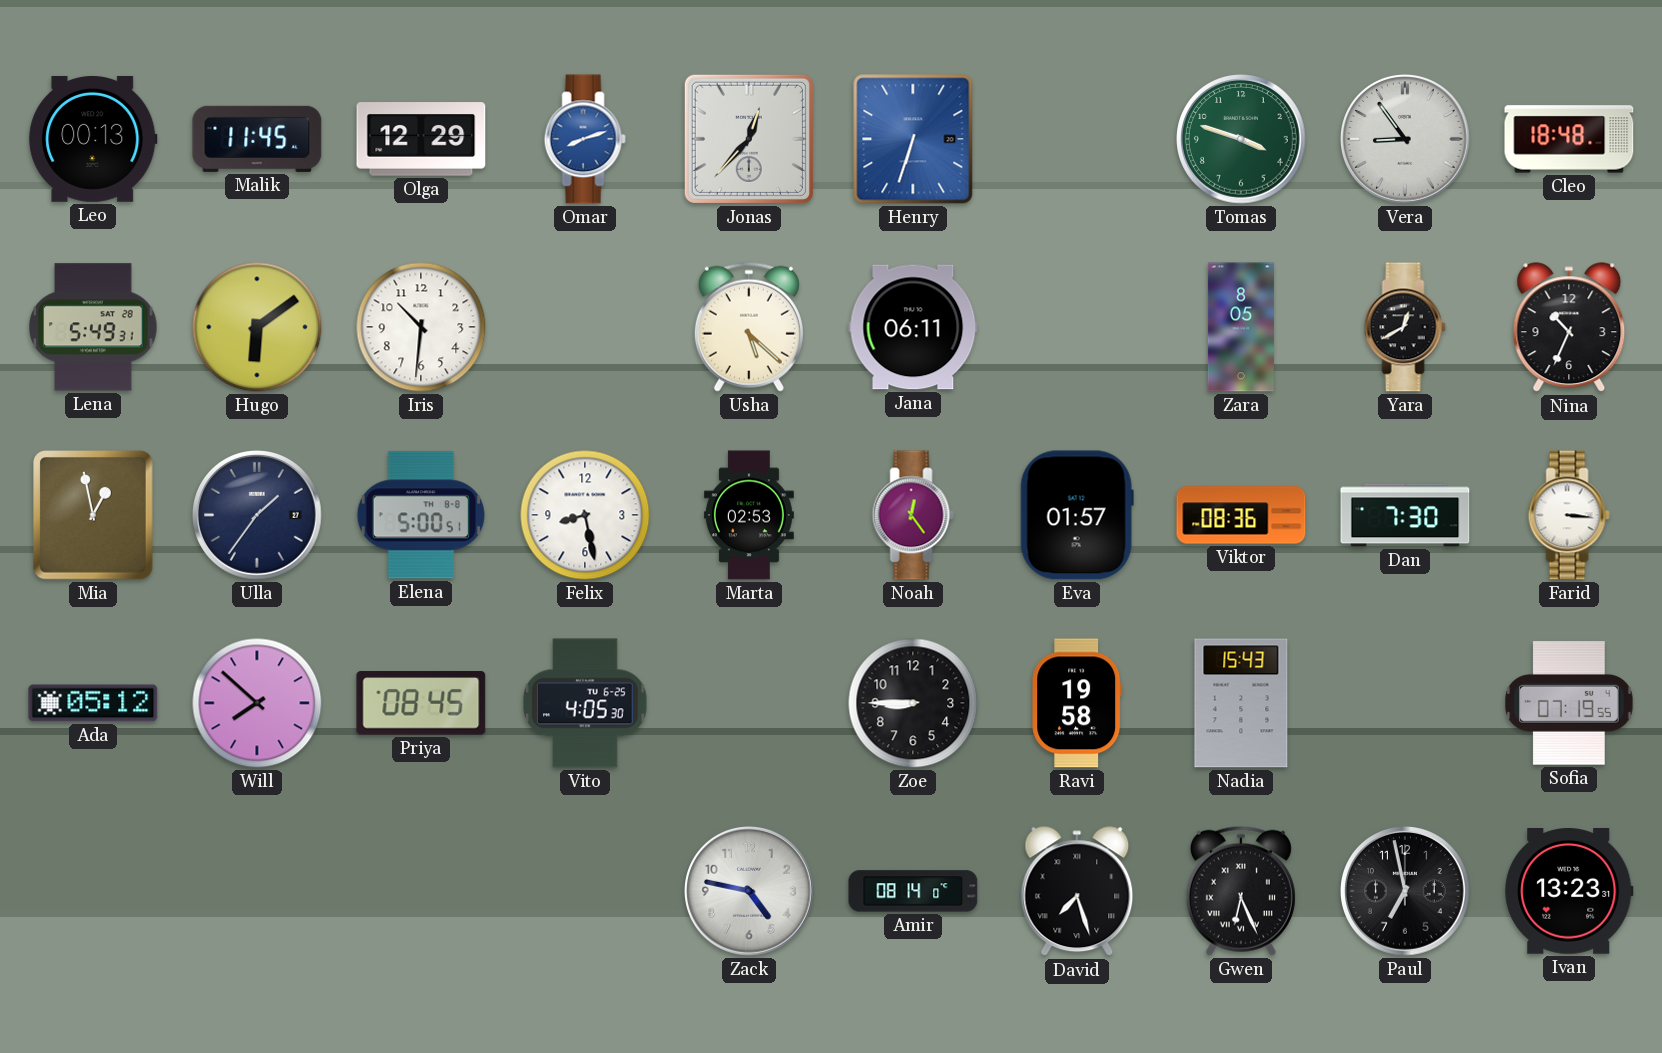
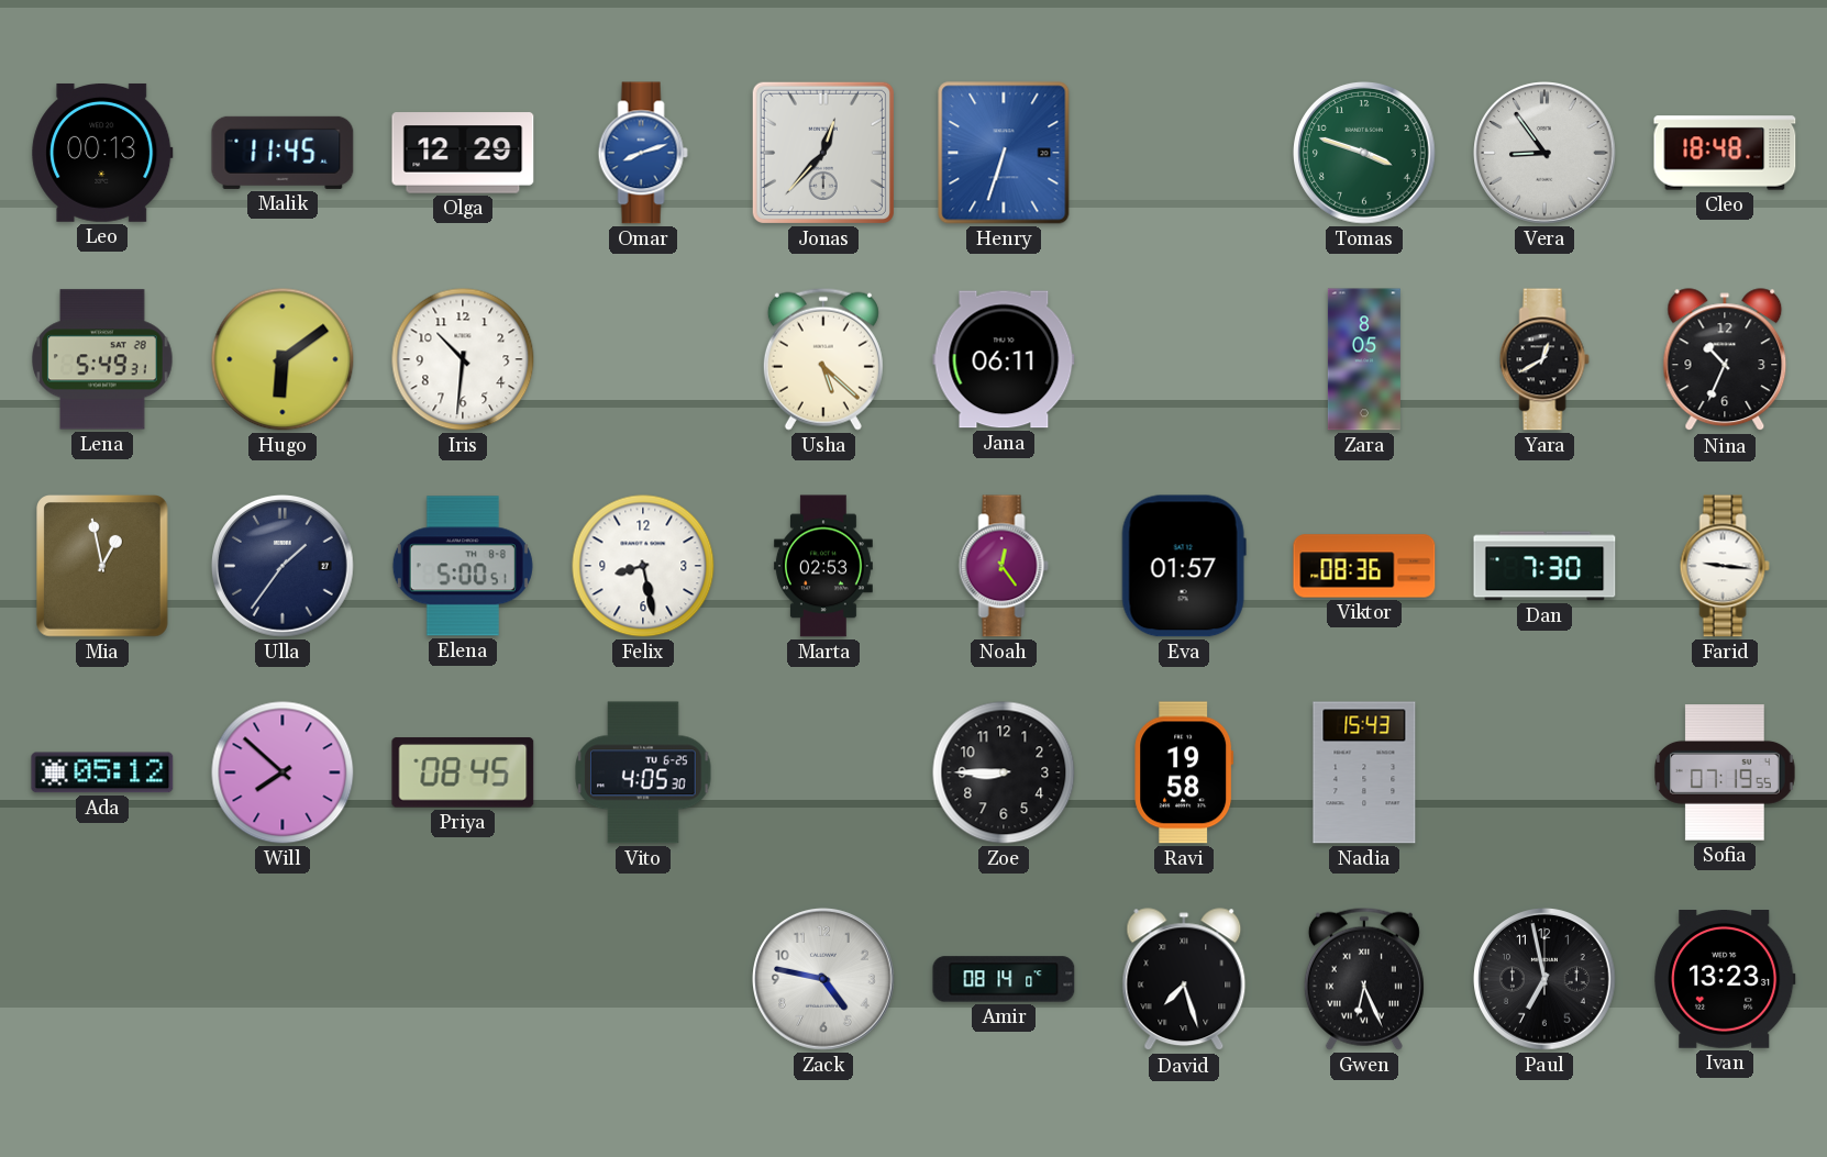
Farid: 3:16 -> 9:16 (1725, 566)
